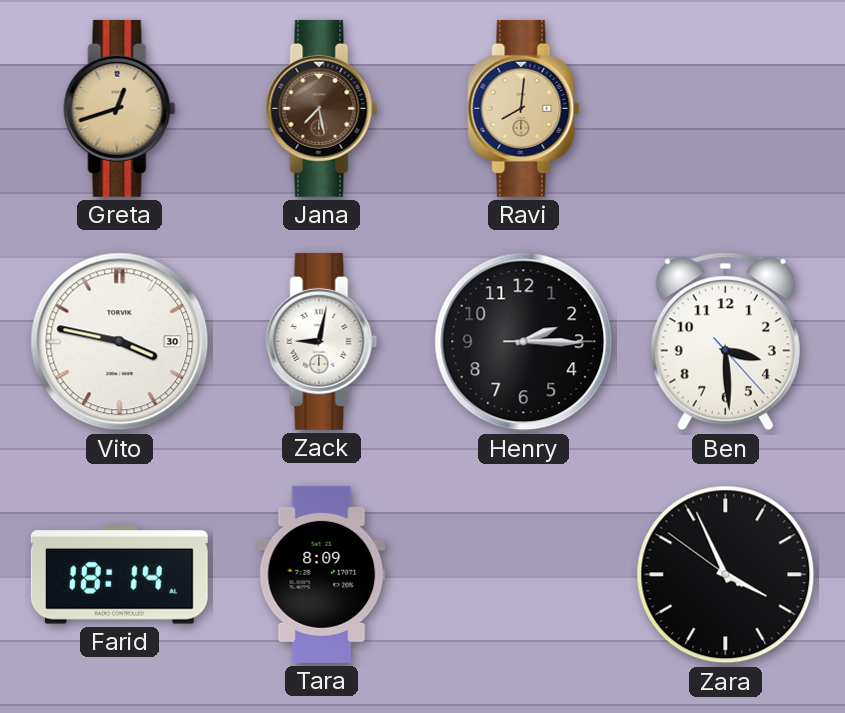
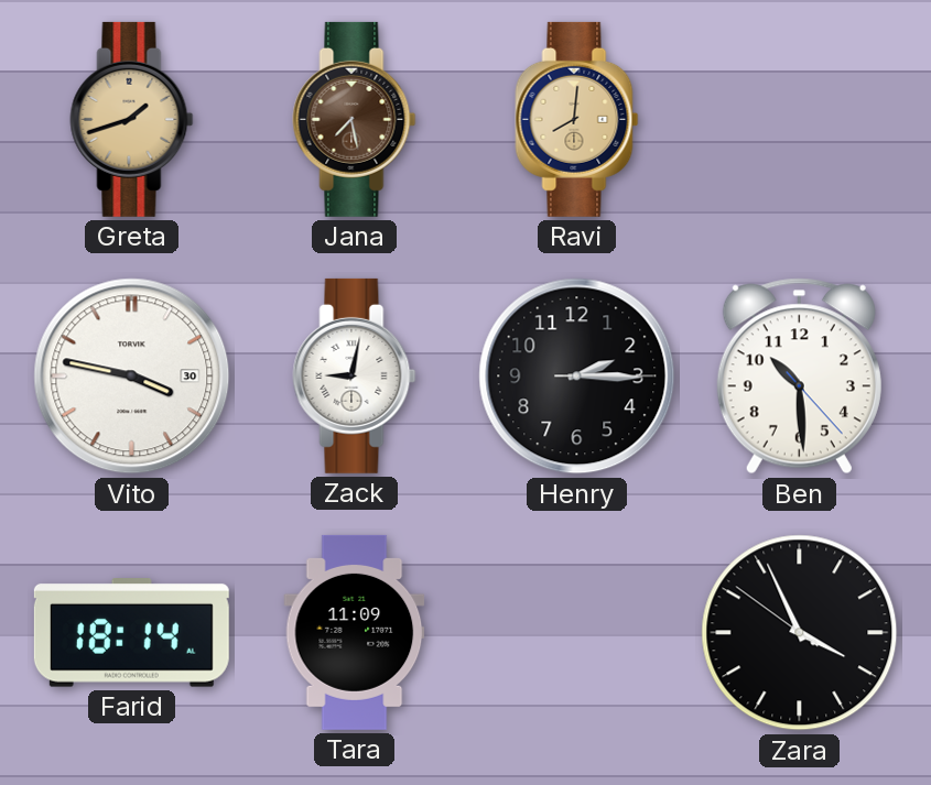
Greta: 12:42 -> 1:42 (132, 119)
Ben: 3:29 -> 10:29 (799, 377)
Tara: 8:09 -> 11:09 (355, 632)
